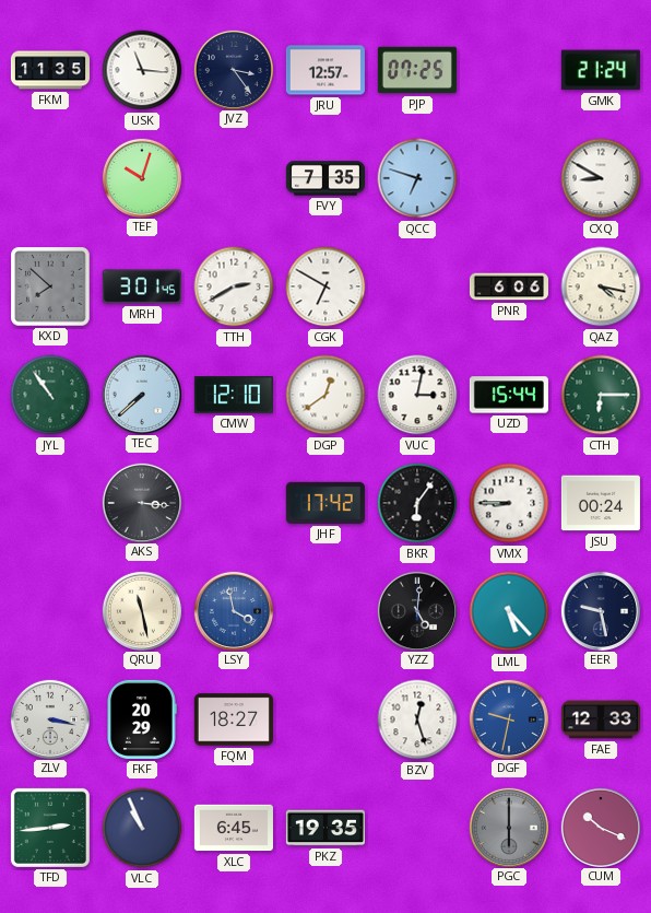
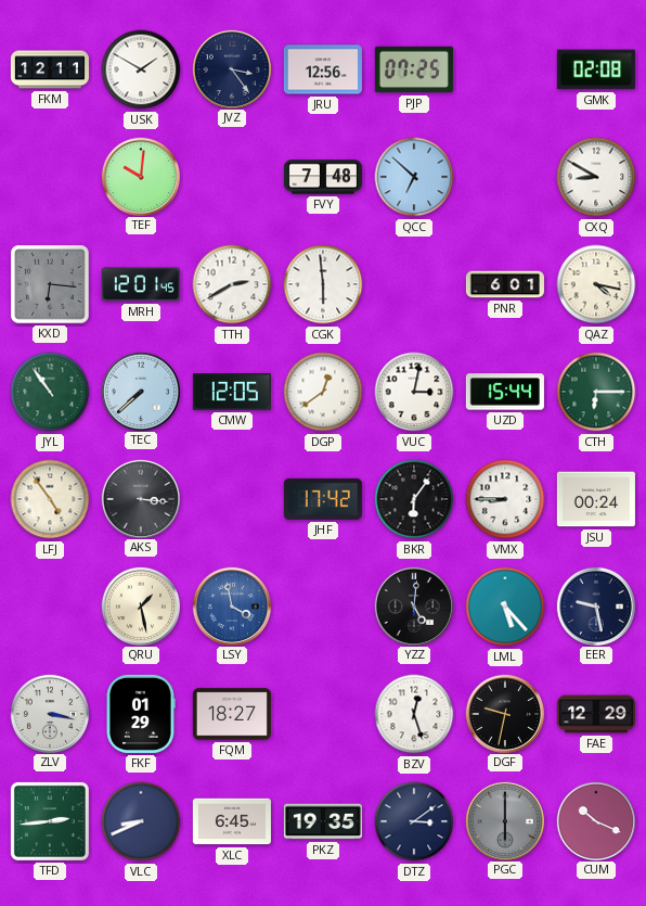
FKM: 11:35 -> 12:11 (50, 69)
USK: 11:16 -> 1:50 (141, 69)
JRU: 12:57 -> 12:56 (323, 69)
GMK: 21:24 -> 02:08 (596, 69)
TEF: 10:03 -> 10:01 (140, 176)
FVY: 7:35 -> 7:48 (323, 177)
QCC: 6:48 -> 6:52 (414, 177)
KXD: 7:52 -> 6:16 (50, 284)
MRH: 3:01 -> 12:01 (141, 284)
CGK: 6:50 -> 5:59 (323, 284)
PNR: 6:06 -> 6:01 (505, 284)
CMW: 12:10 -> 12:05 (232, 392)
LFJ: none -> 4:54 (50, 499)
QRU: 11:28 -> 1:28 (140, 605)
FKF: 20:29 -> 01:29 (141, 714)
DGF dial: blue -> black (504, 713)
FAE: 12:33 -> 12:29 (596, 714)
VLC: 10:56 -> 8:41 (141, 821)
DTZ: none -> 3:09 (414, 821)
